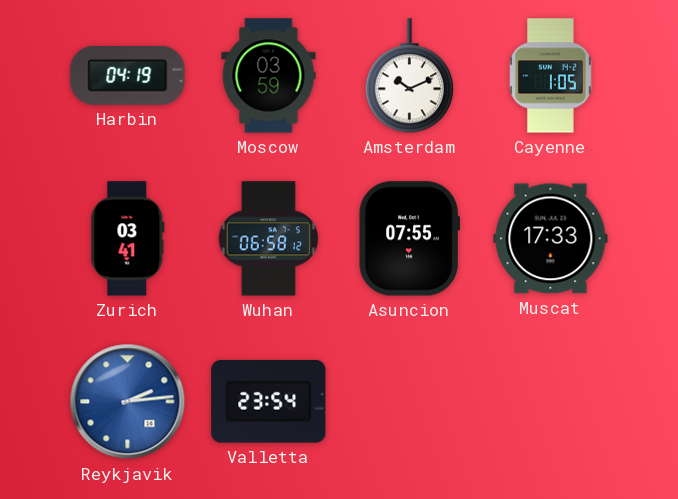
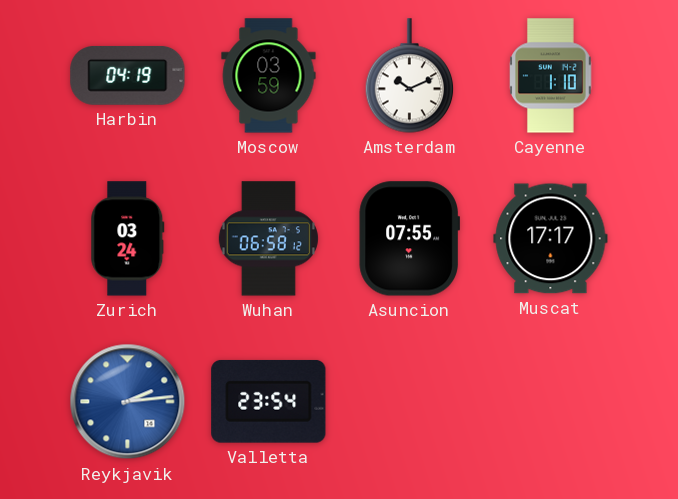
Cayenne: 1:05 -> 1:10 (551, 76)
Zurich: 03:41 -> 03:24 (128, 239)
Muscat: 17:33 -> 17:17 (551, 239)
